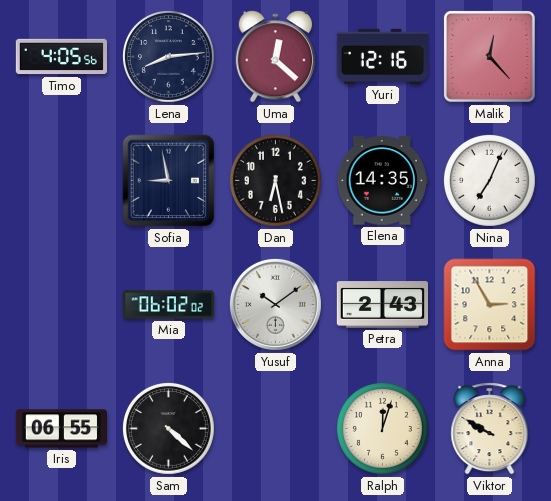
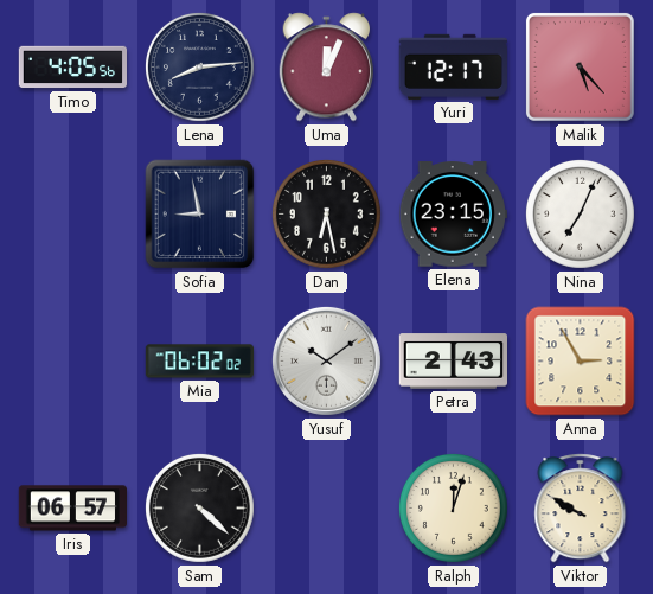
Uma: 12:22 -> 12:04 (327, 68)
Yuri: 12:16 -> 12:17 (453, 66)
Malik: 12:23 -> 5:23 (580, 66)
Elena: 14:35 -> 23:15 (453, 215)
Iris: 06:55 -> 06:57 (72, 509)
